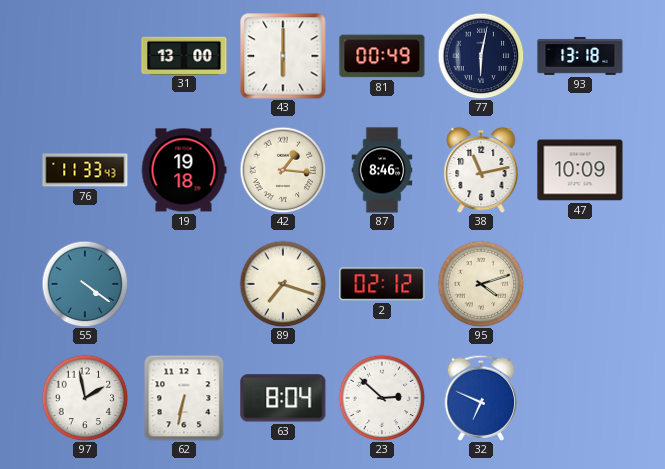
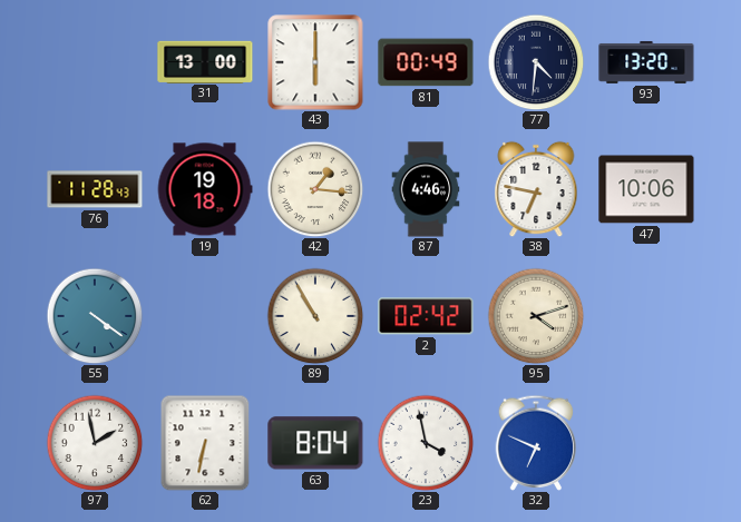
77: 6:02 -> 4:31 (536, 62)
93: 13:18 -> 13:20 (646, 62)
76: 11:33 -> 11:28 (95, 189)
87: 8:46 -> 4:46 (426, 189)
38: 11:13 -> 6:47 (536, 189)
47: 10:09 -> 10:06 (646, 189)
89: 7:18 -> 10:55 (315, 316)
2: 02:12 -> 02:42 (426, 316)
23: 2:52 -> 3:58 (426, 443)
